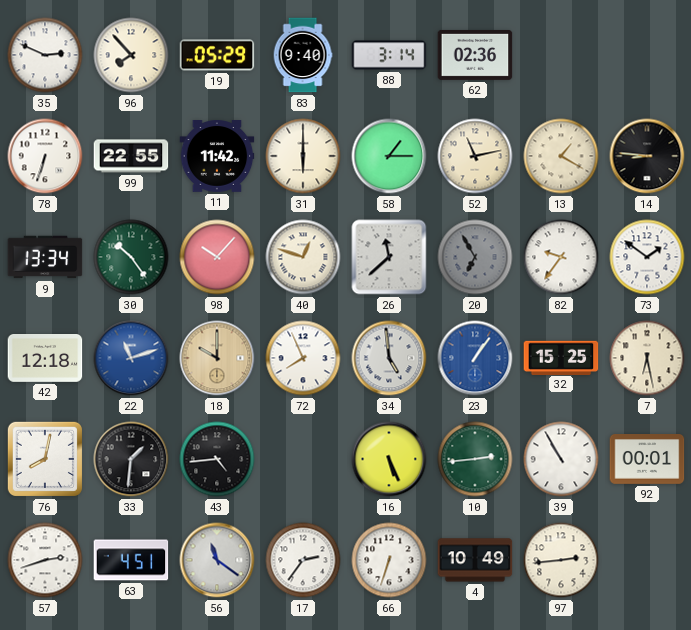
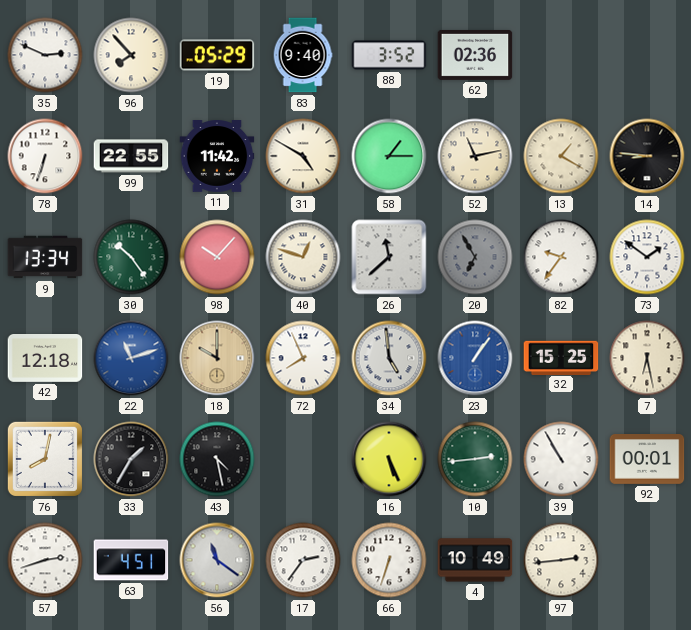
88: 3:14 -> 3:52 (389, 55)
31: 6:00 -> 4:50 (303, 156)
33: 1:31 -> 1:35 (131, 459)
43: 4:44 -> 4:28 (217, 459)
